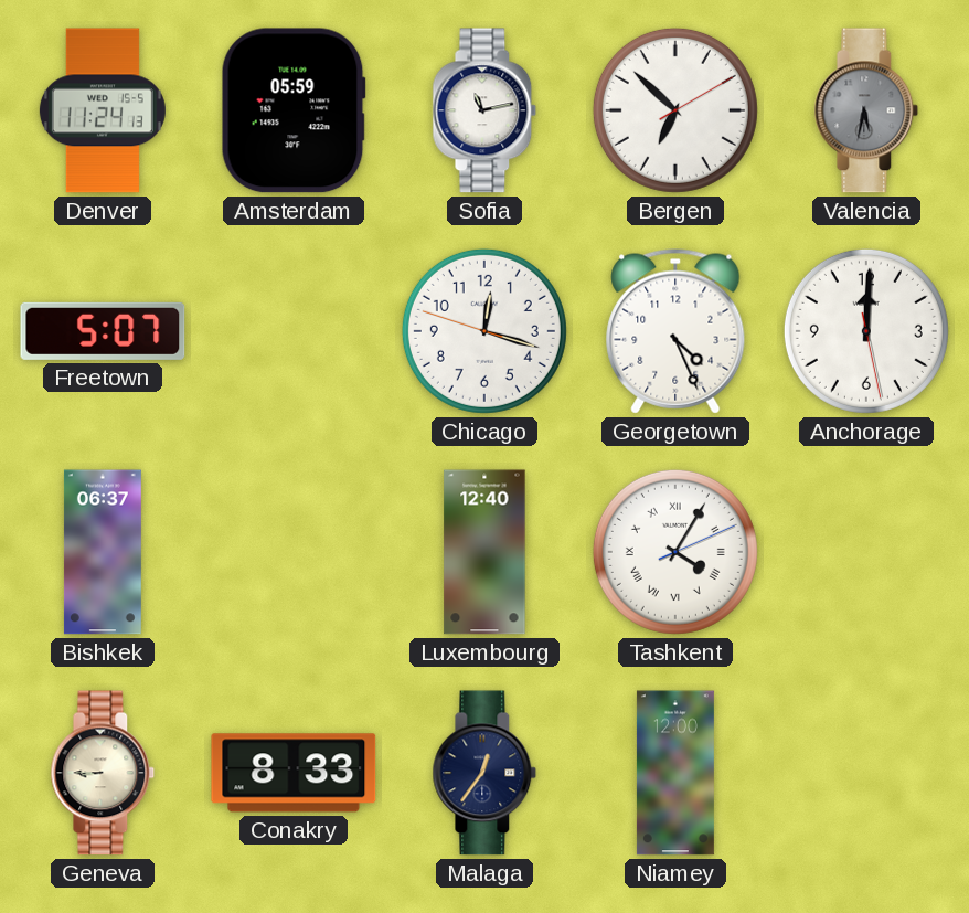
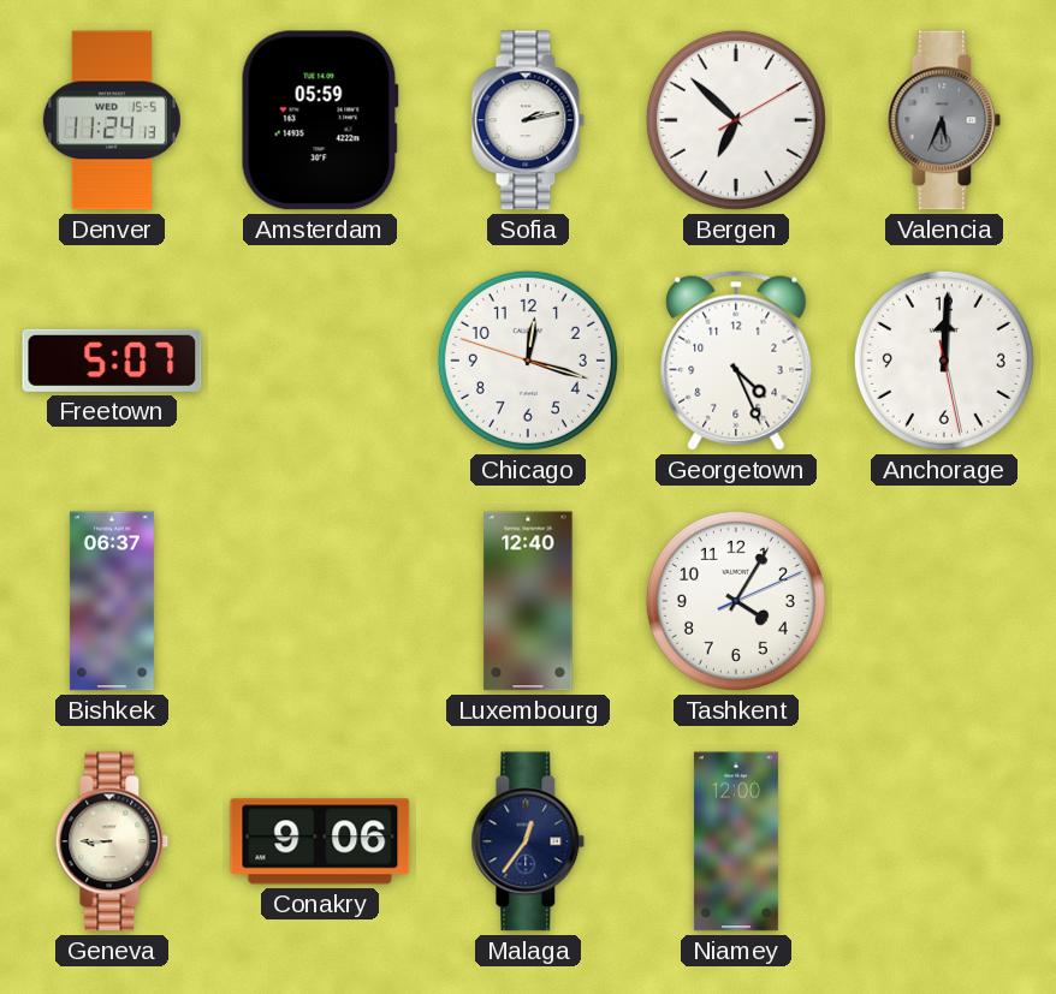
Sofia: 11:13 -> 2:13 (528, 120)
Valencia: 5:32 -> 5:34 (944, 120)
Tashkent numerals: Roman -> Arabic (736, 601)
Conakry: 8:33 -> 9:06 (320, 841)
